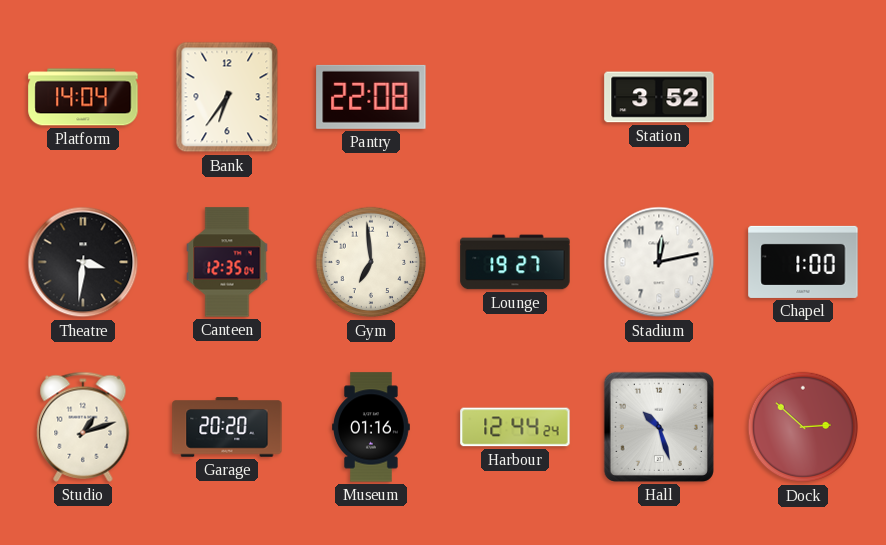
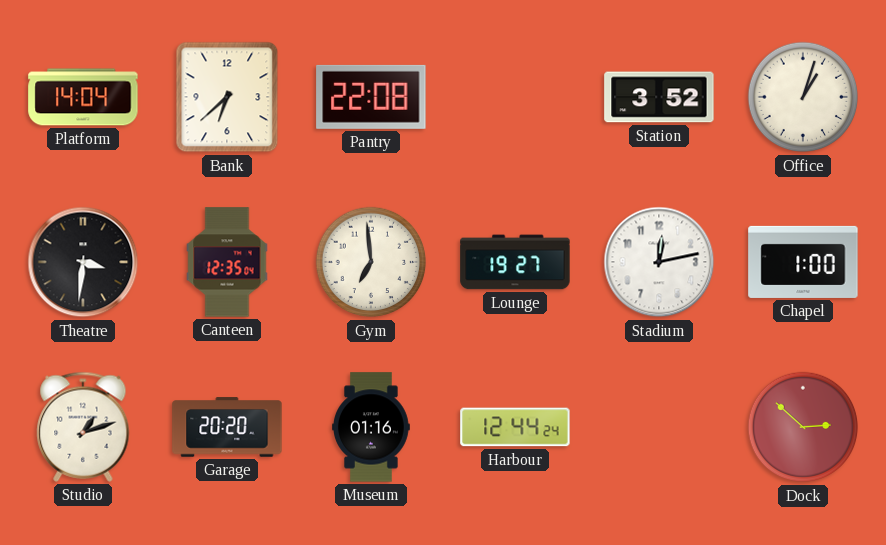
Bank: 6:36 -> 6:38 (227, 97)
Office: none -> 1:03 (803, 97)
Hall: 10:27 -> none (659, 427)
